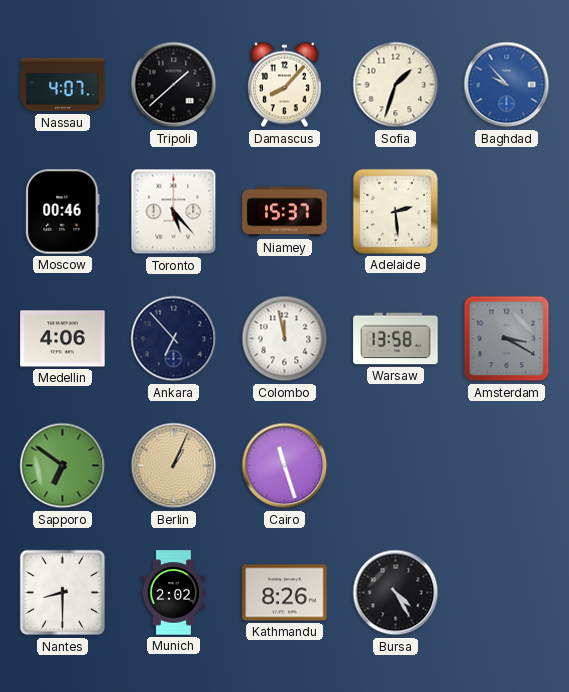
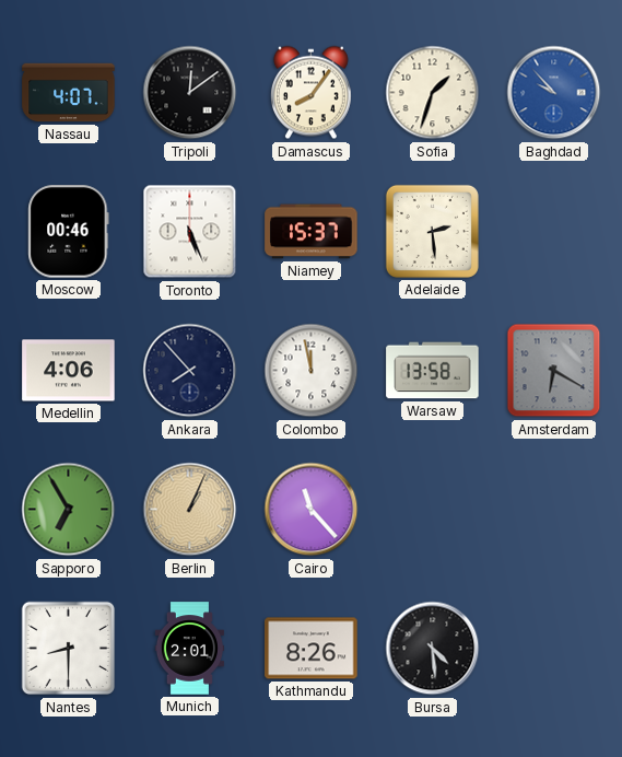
Tripoli: 1:38 -> 12:09 (190, 93)
Damascus: 8:07 -> 8:06 (310, 93)
Toronto: 5:23 -> 5:26 (190, 232)
Ankara: 6:53 -> 7:53 (190, 371)
Amsterdam: 3:20 -> 6:20 (554, 371)
Sapporo: 6:51 -> 6:55 (69, 510)
Cairo: 11:27 -> 11:23 (312, 510)
Munich: 2:02 -> 2:01 (189, 649)
Bursa: 4:25 -> 4:29 (433, 649)
